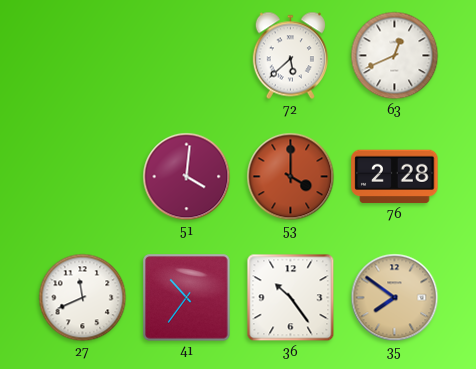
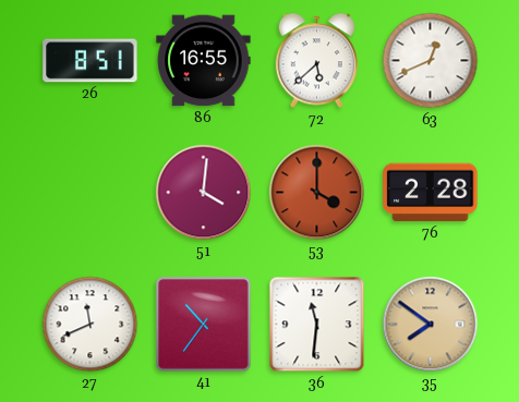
26: none -> 8:51 (90, 61)
86: none -> 16:55 (204, 61)
36: 10:24 -> 11:31 (317, 325)
